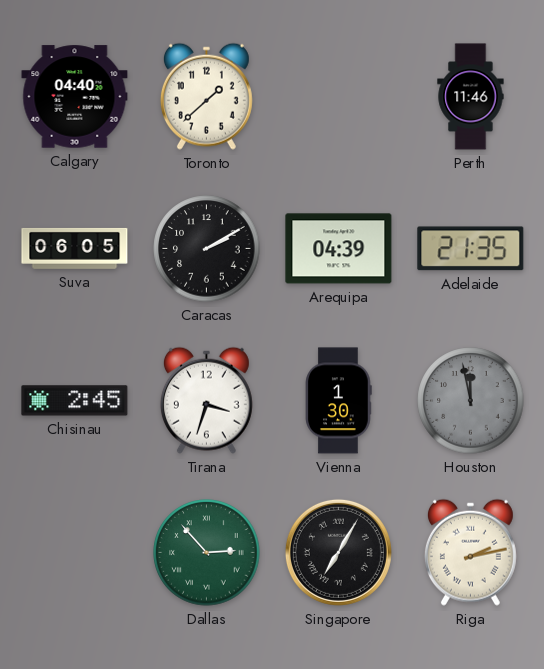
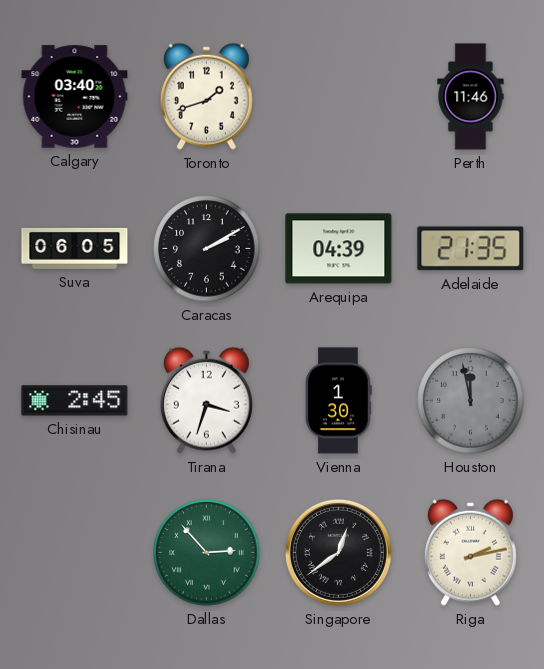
Calgary: 04:40 -> 03:40 (75, 97)
Toronto: 1:38 -> 1:42 (206, 96)
Singapore: 7:05 -> 12:39 (338, 552)
